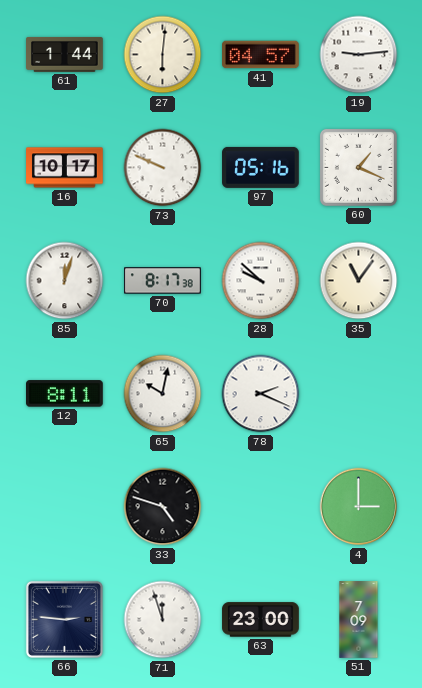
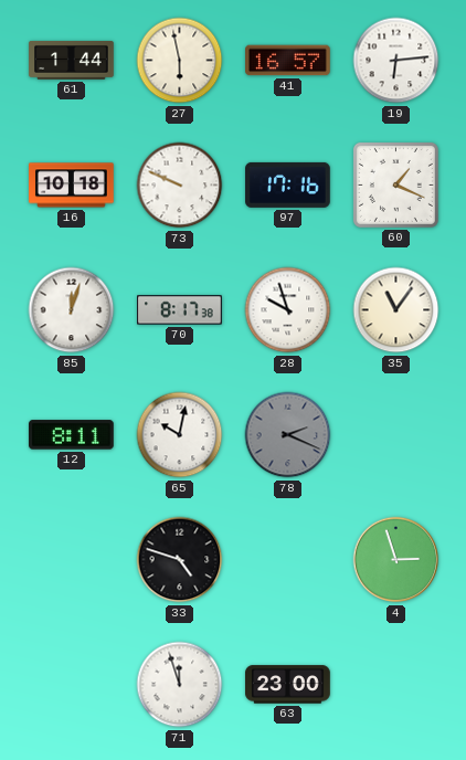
27: 6:01 -> 5:58 (180, 61)
41: 04:57 -> 16:57 (288, 61)
19: 9:14 -> 6:14 (396, 61)
16: 10:17 -> 10:18 (72, 186)
97: 05:16 -> 17:16 (288, 184)
28: 9:52 -> 9:57 (288, 310)
78 dial: white -> grey (288, 435)
4: 3:00 -> 2:57 (396, 560)
66: 2:46 -> none (64, 619)
51: 7:09 -> none (359, 620)
